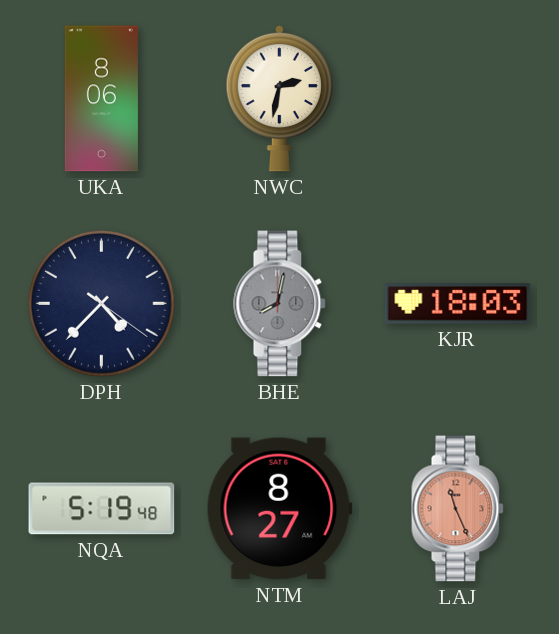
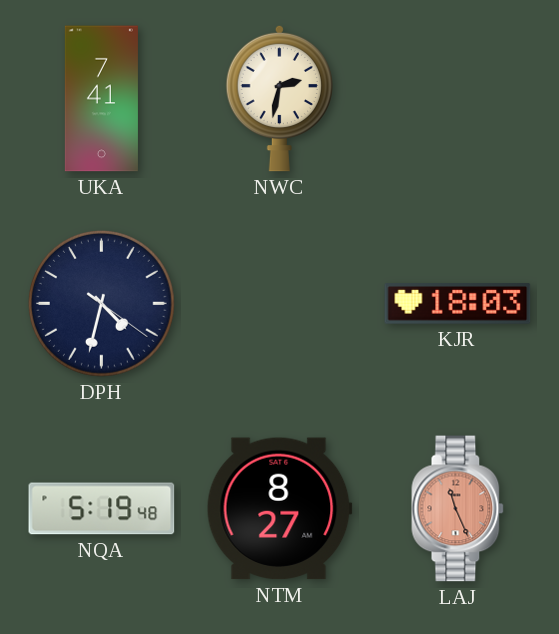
UKA: 8:06 -> 7:41 (101, 99)
DPH: 4:37 -> 4:32 (102, 304)
BHE: 8:02 -> none (280, 304)
